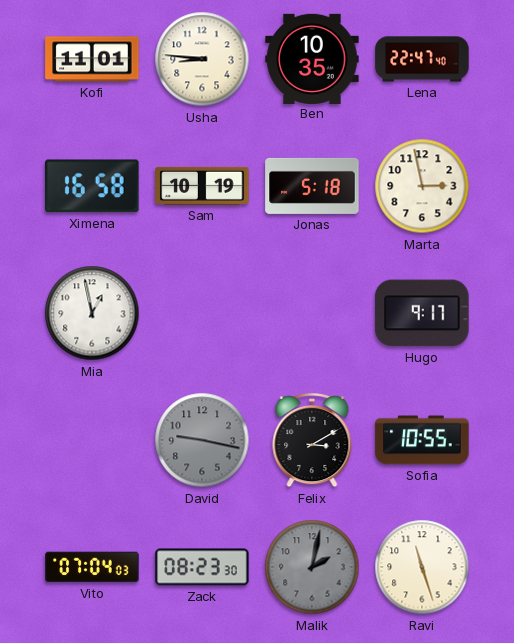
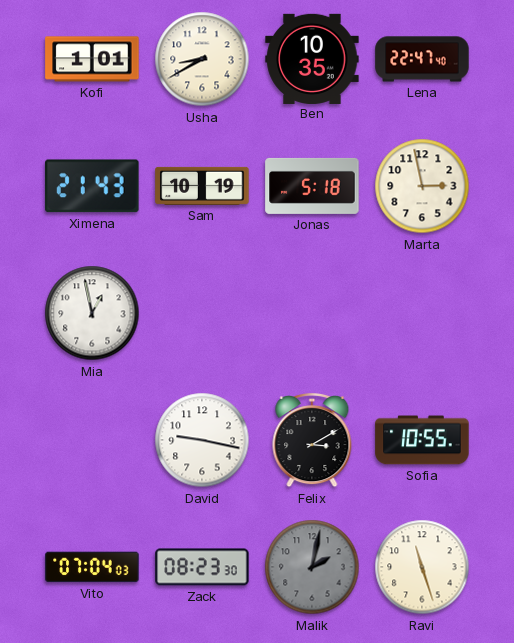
Kofi: 11:01 -> 1:01 (92, 59)
Usha: 8:46 -> 8:40 (202, 59)
Ximena: 16:58 -> 21:43 (92, 186)
Hugo: 9:17 -> none (422, 313)
David dial: grey -> white (202, 440)
